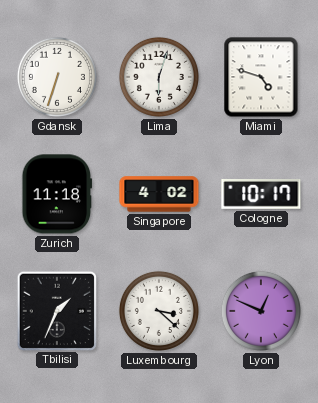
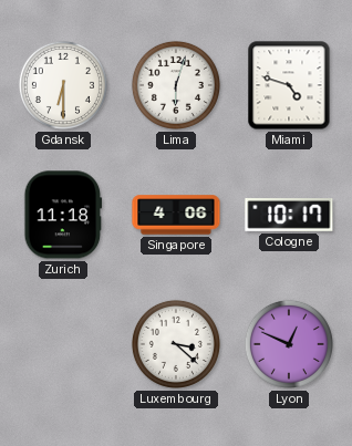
Gdansk: 6:33 -> 6:30 (63, 85)
Singapore: 4:02 -> 4:06 (176, 215)
Tbilisi: 1:34 -> none (56, 310)
